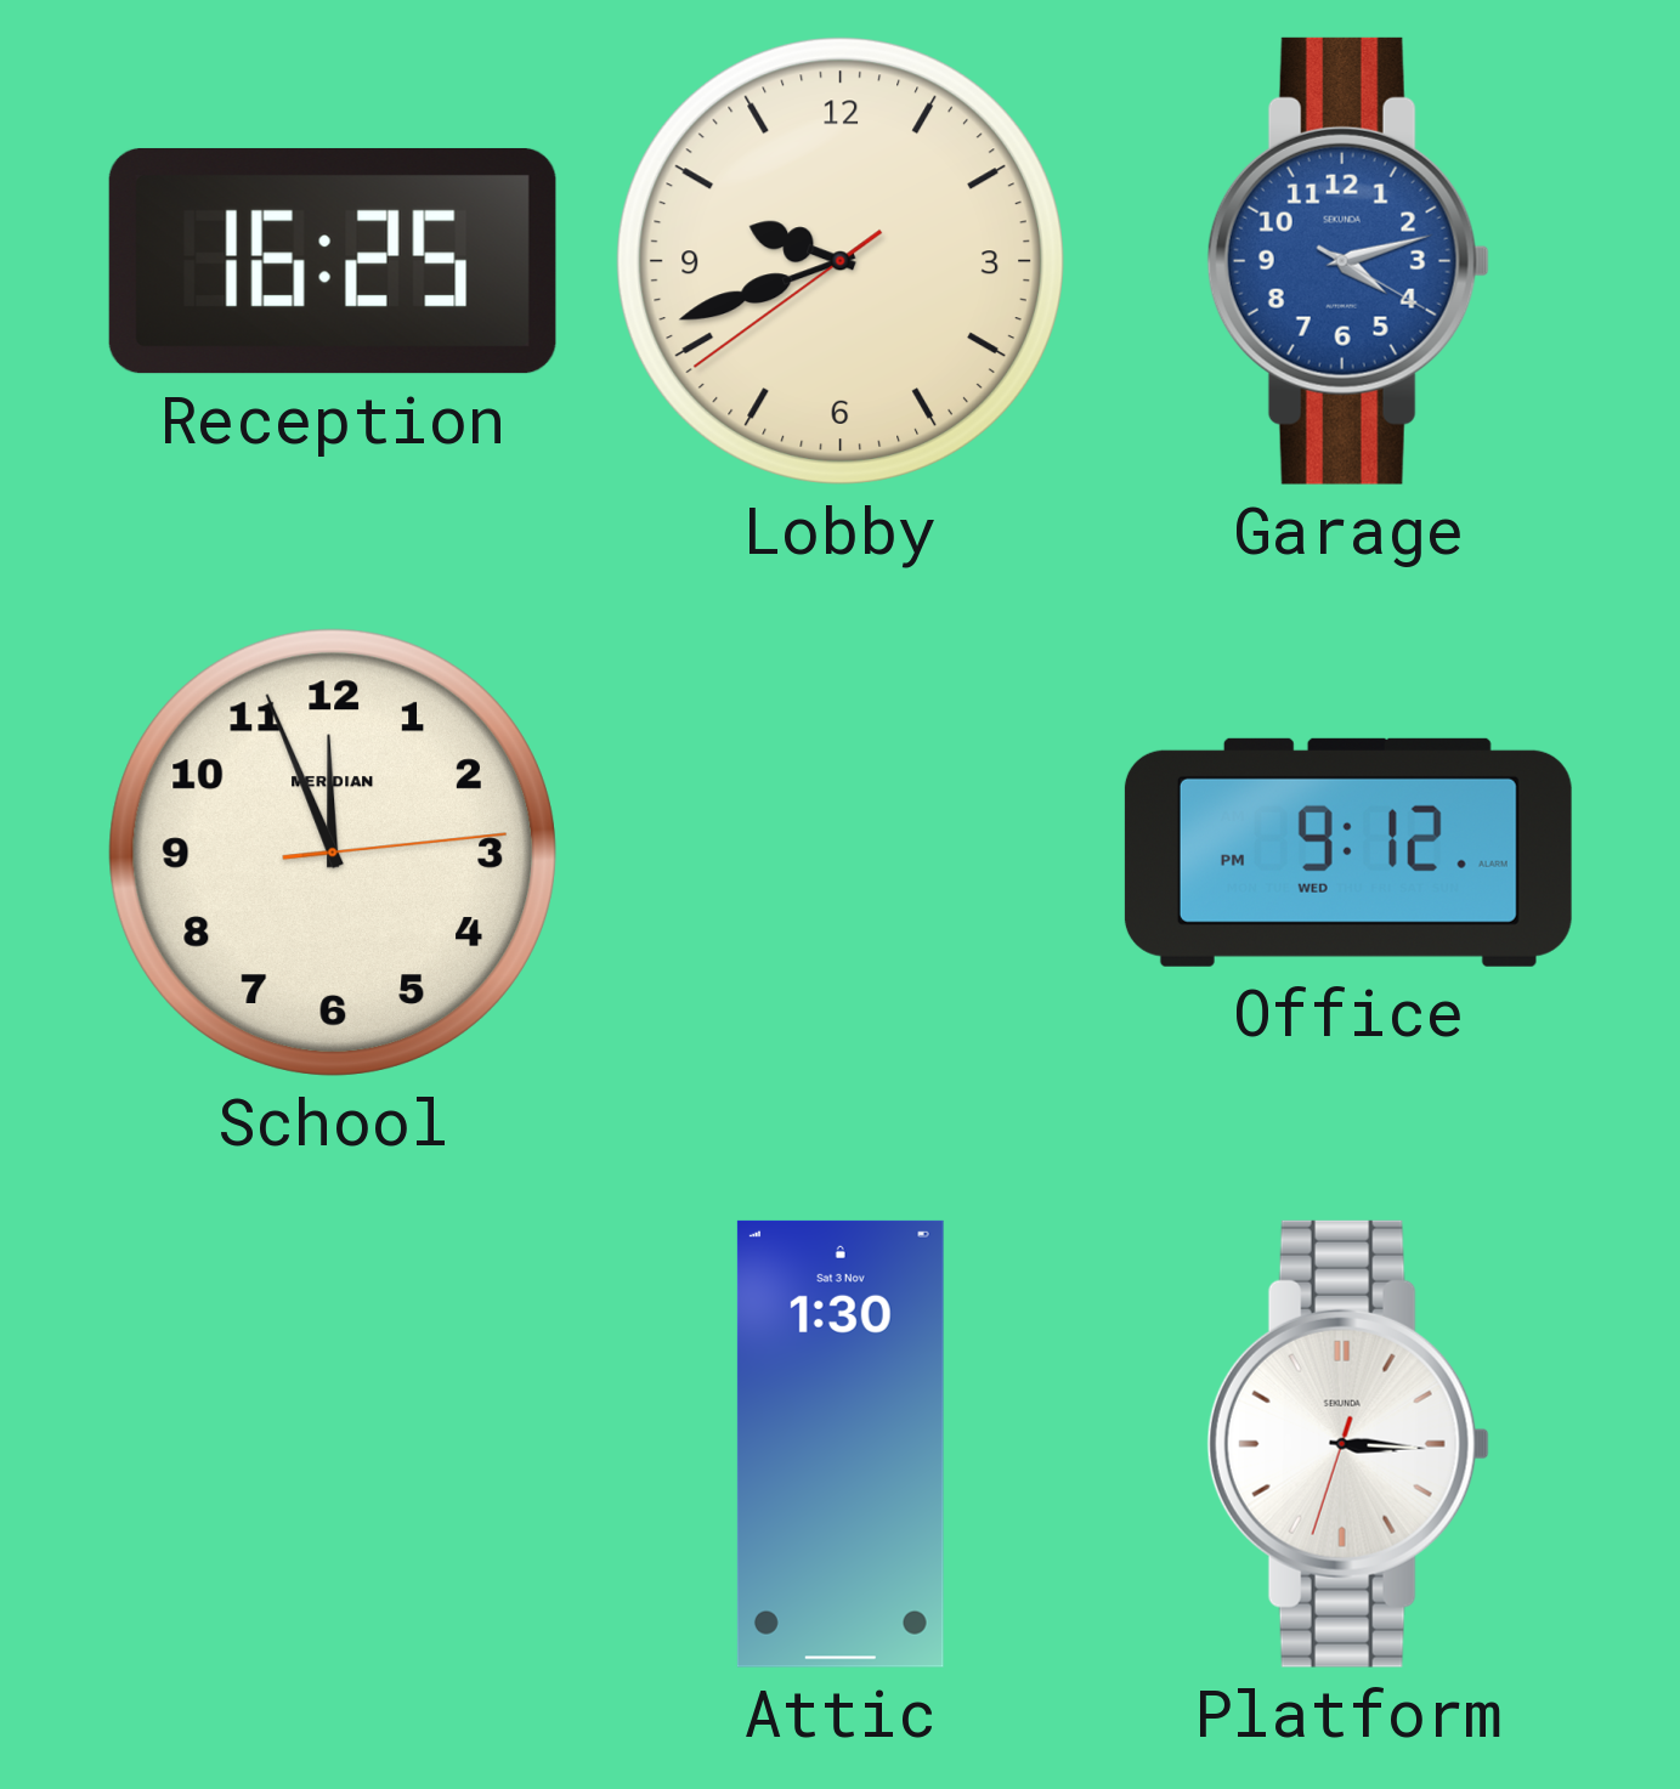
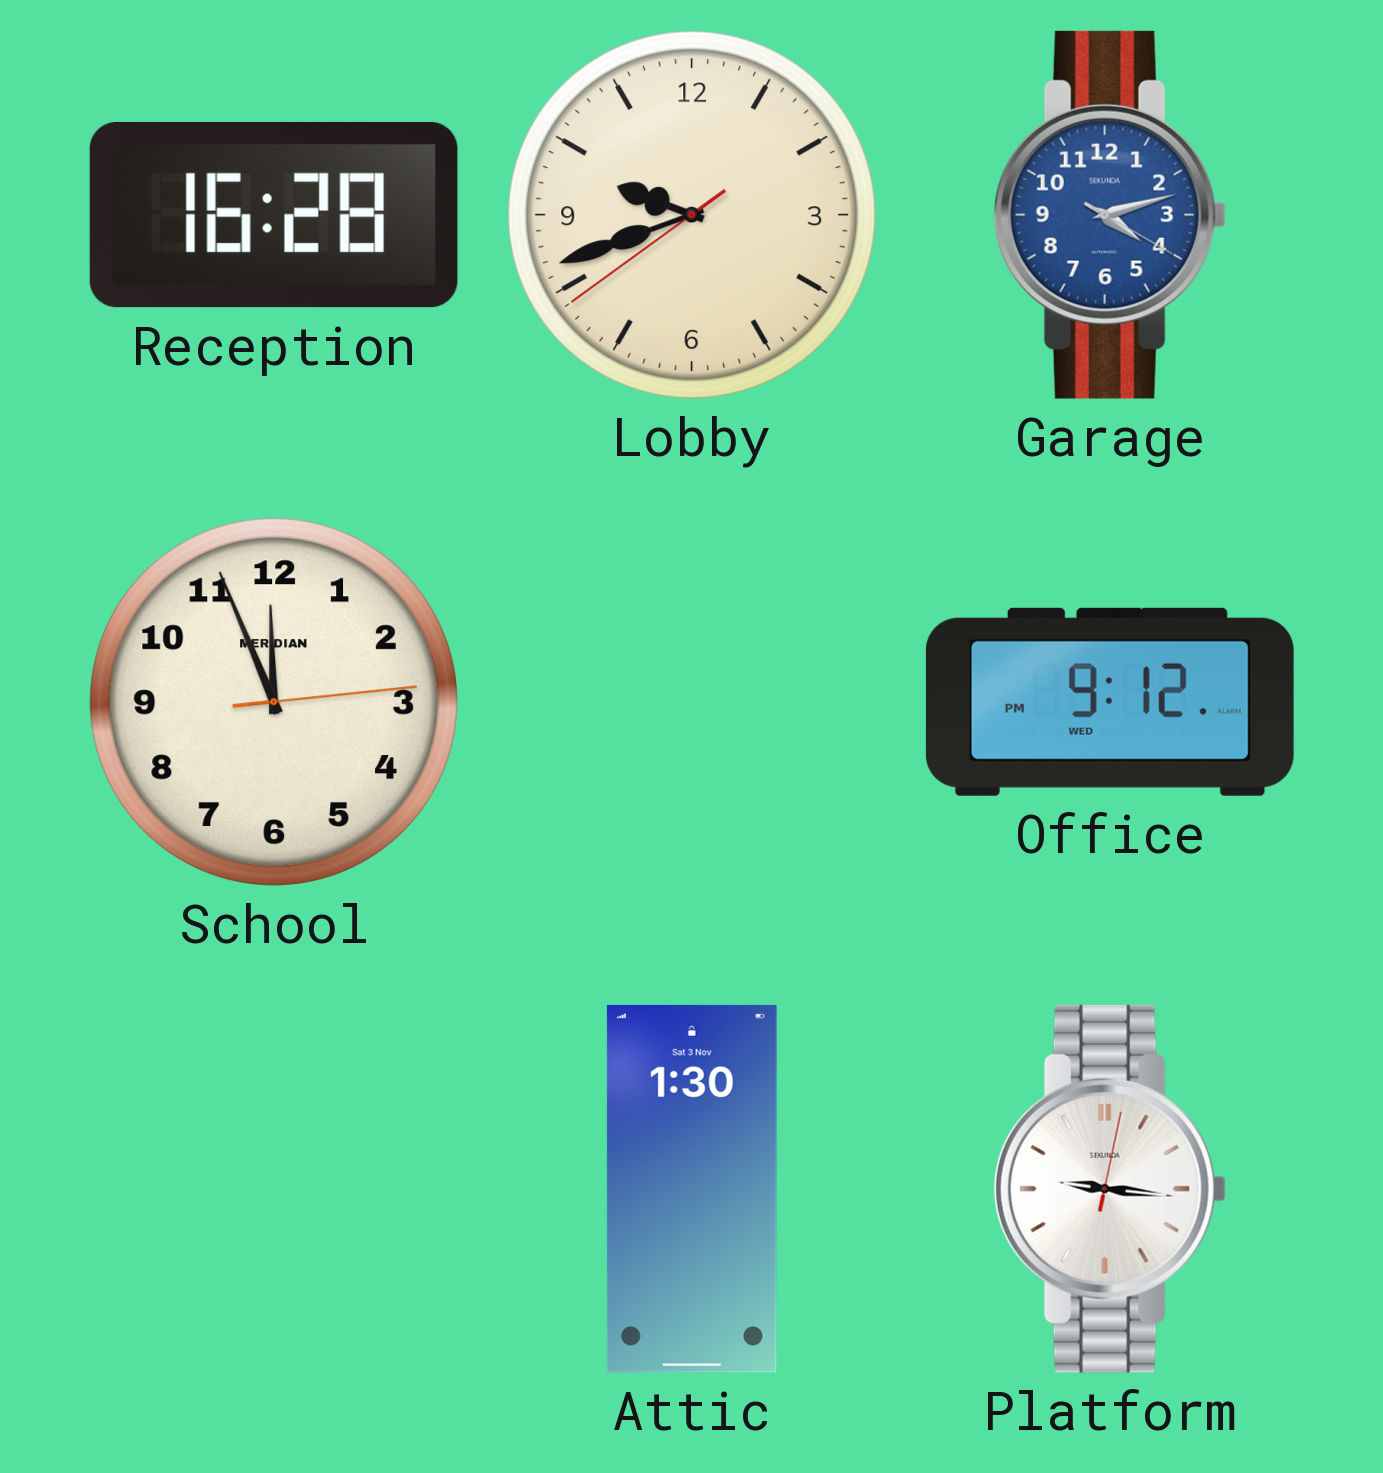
Reception: 16:25 -> 16:28 (274, 215)
Platform: 3:15 -> 9:16 (1110, 1189)
